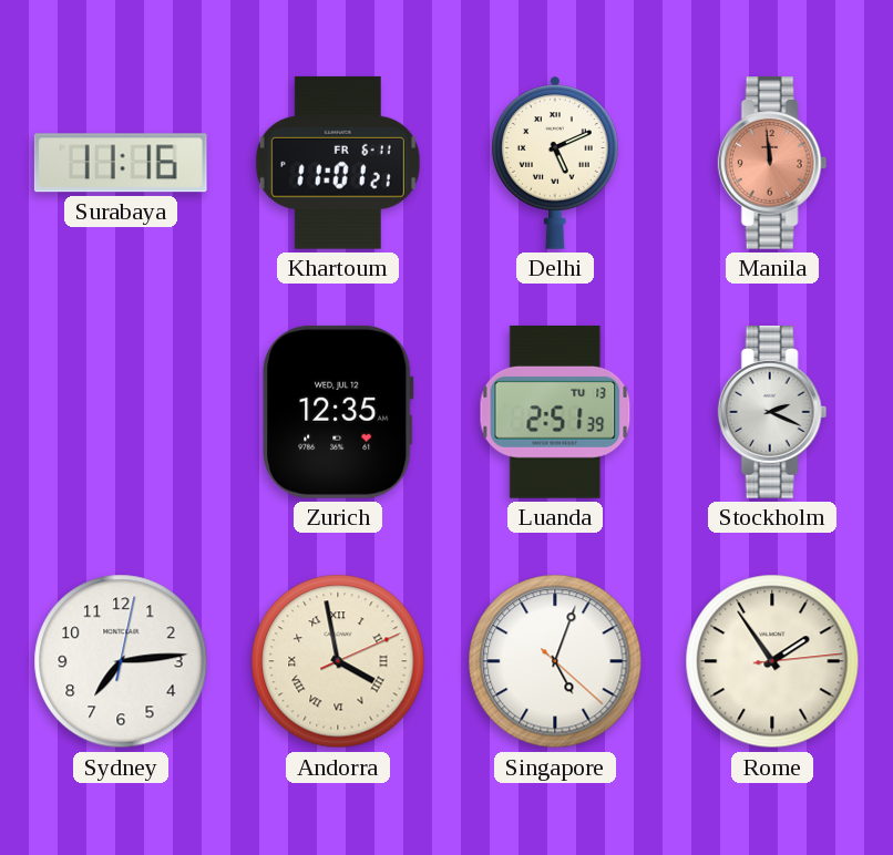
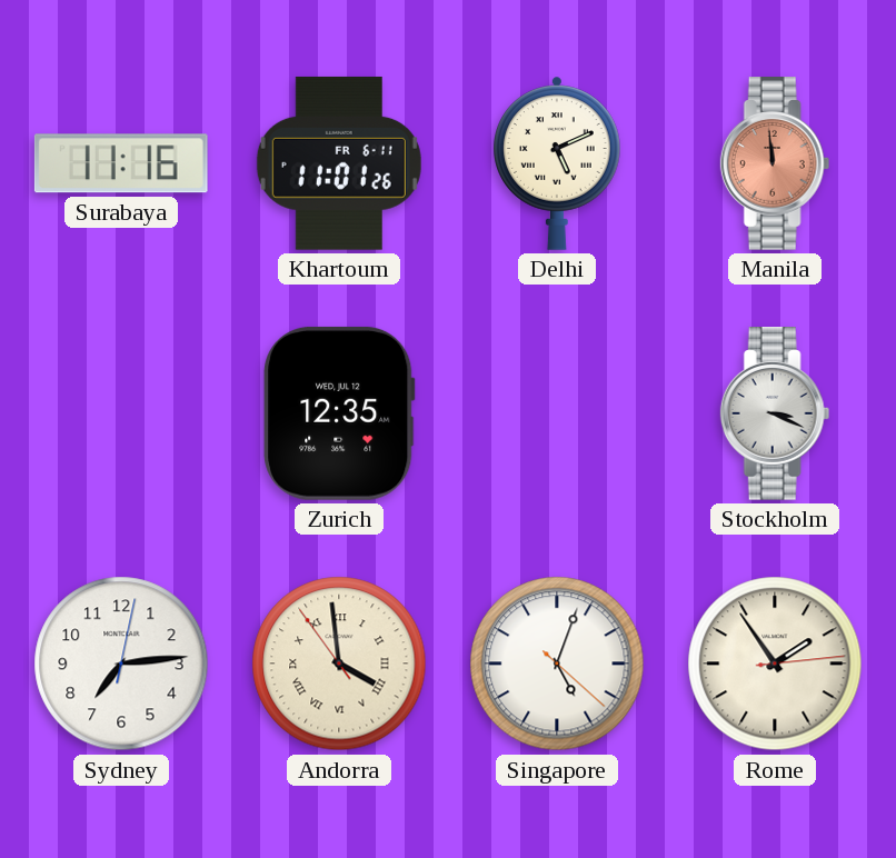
Khartoum: 11:01:21 -> 11:01:26 (339, 163)
Luanda: 2:51 -> none (555, 412)
Stockholm: 2:19 -> 3:19 (775, 415)
Andorra: 3:58:11 -> 3:58:54 (339, 664)
